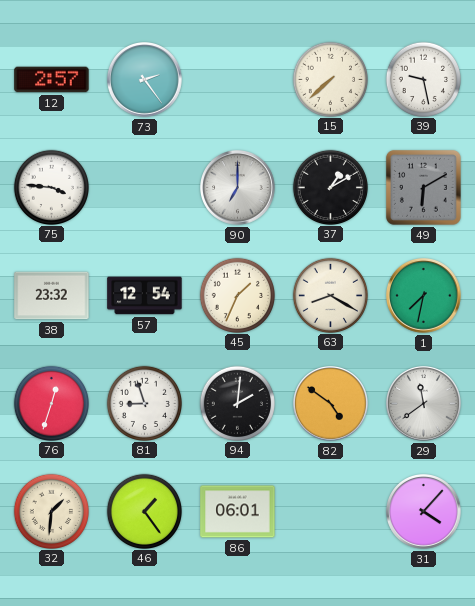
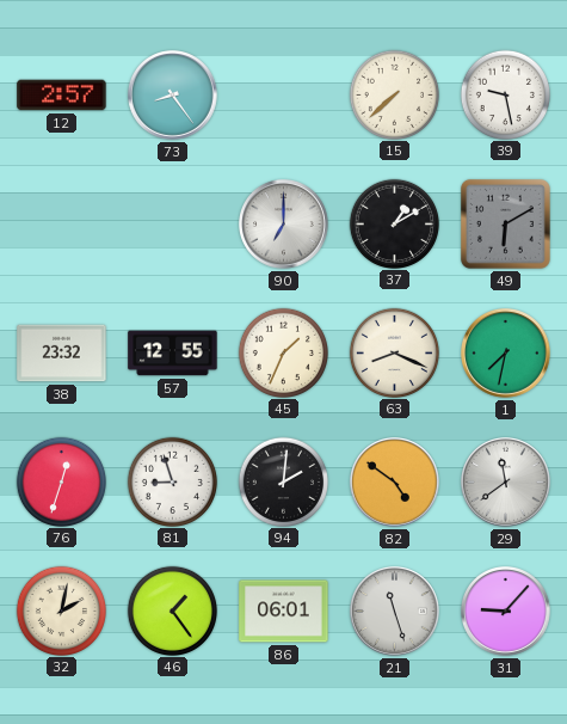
73: 2:24 -> 8:24 (173, 96)
75: 3:46 -> none (51, 187)
57: 12:54 -> 12:55 (173, 354)
63: 8:20 -> 8:19 (394, 352)
32: 1:31 -> 2:02 (61, 611)
21: none -> 11:27 (395, 612)
31: 4:07 -> 9:07 (506, 612)
